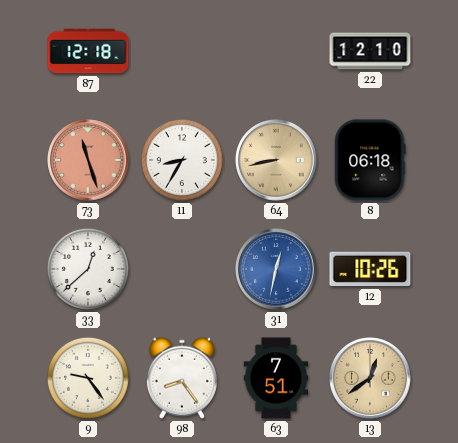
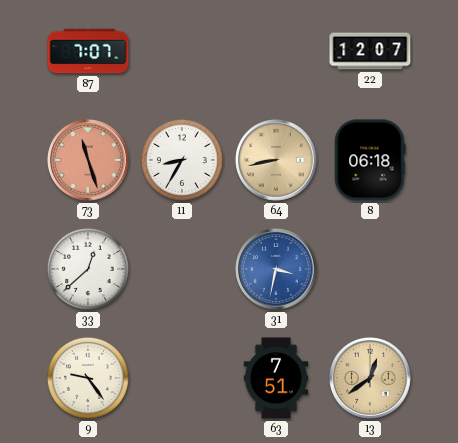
87: 12:18 -> 7:07 (88, 51)
22: 12:10 -> 12:07 (370, 51)
31: 12:32 -> 3:32 (276, 269)
12: 10:26 -> none (370, 269)
98: 8:24 -> none (182, 378)
